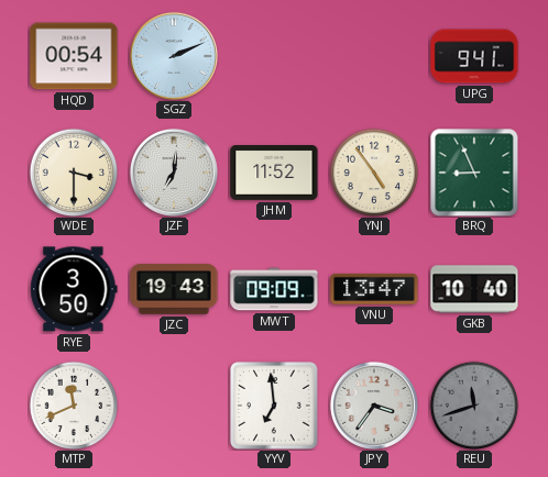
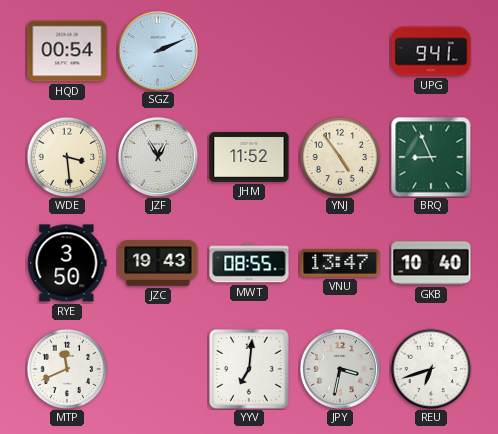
WDE: 3:30 -> 3:29 (67, 157)
JZF: 7:01 -> 12:55 (158, 157)
MWT: 09:09 -> 08:55 (249, 263)
YYV: 6:59 -> 7:01 (250, 370)
JPY: 3:36 -> 3:32 (340, 369)
REU: 11:42 -> 6:42 (431, 369)
REU dial: grey -> white (431, 369)
